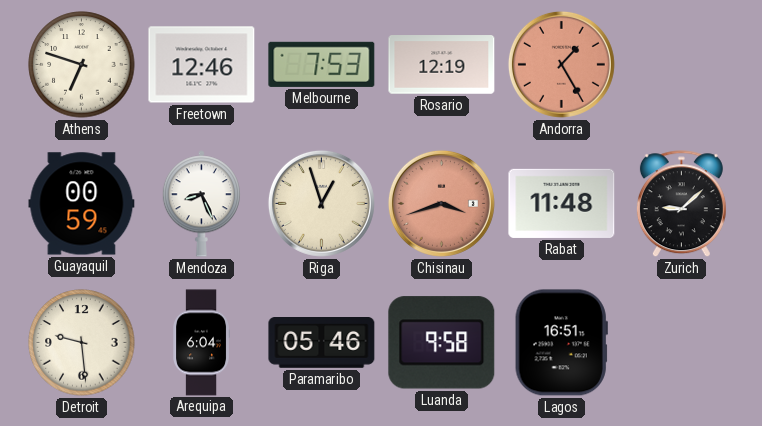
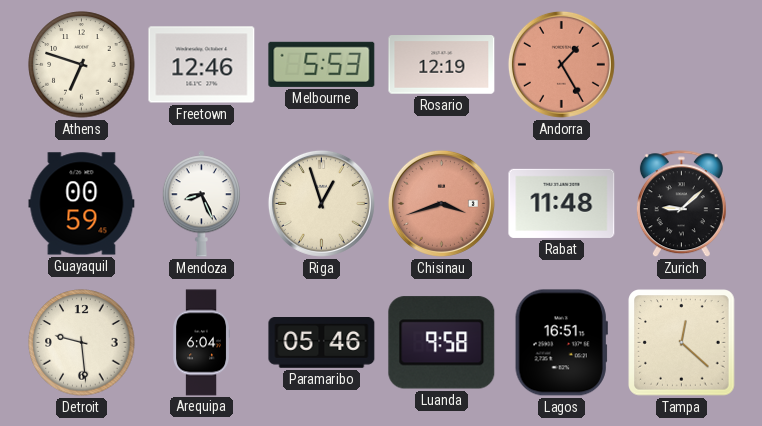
Melbourne: 7:53 -> 5:53 (322, 64)
Tampa: none -> 12:22 (682, 343)
